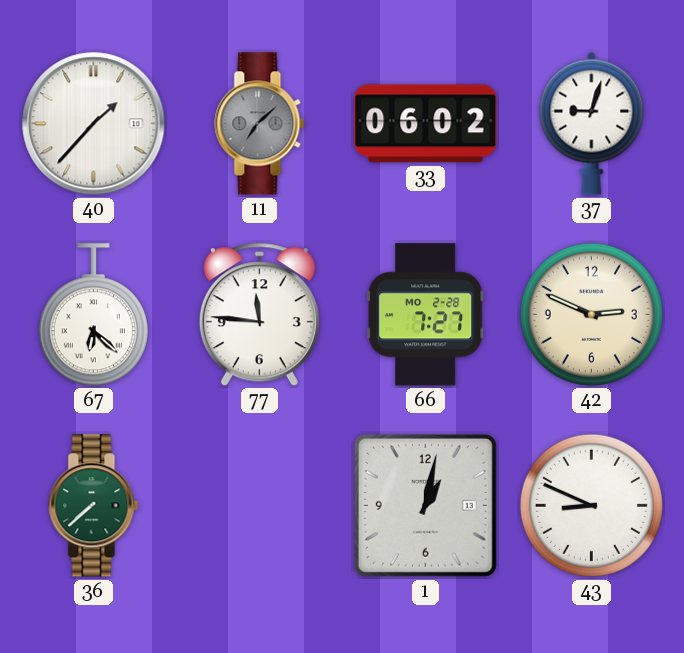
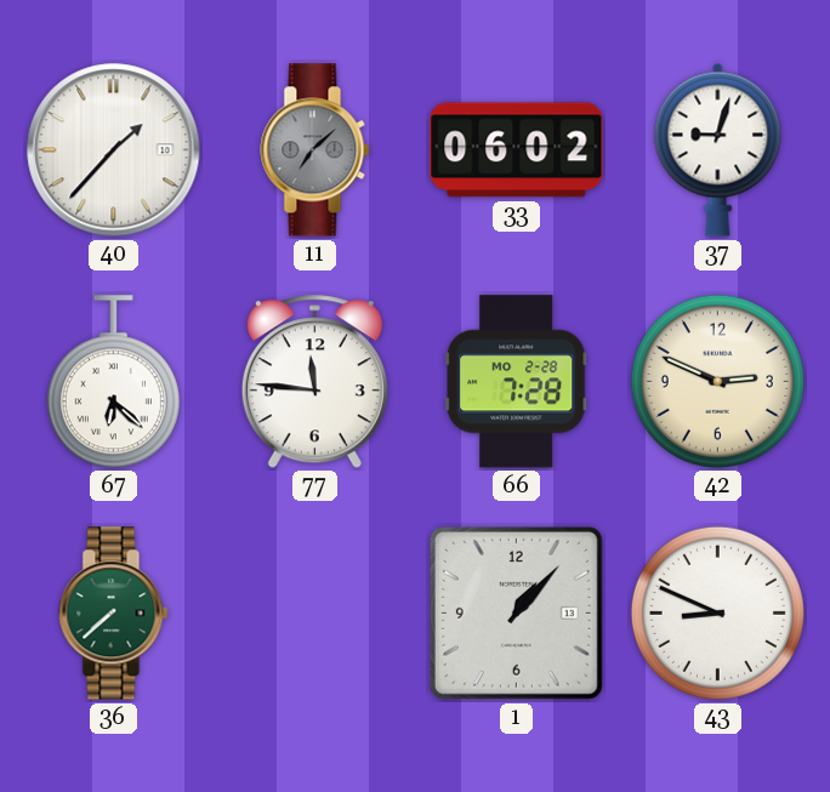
66: 7:27 -> 7:28 (517, 382)
1: 1:02 -> 1:07 (516, 612)
